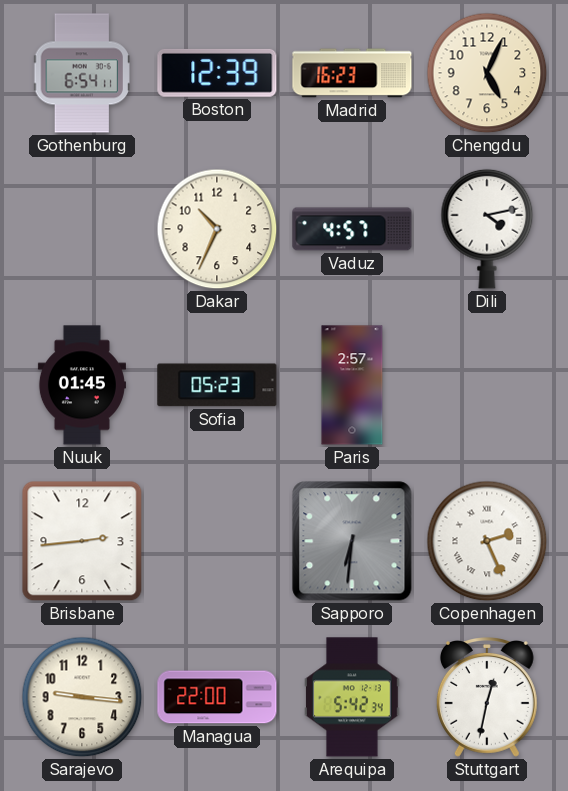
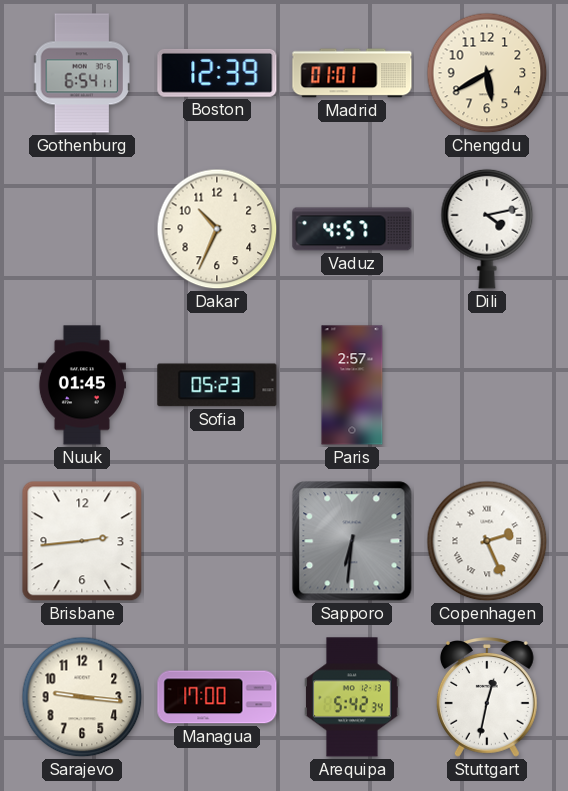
Madrid: 16:23 -> 01:01 (352, 73)
Chengdu: 5:04 -> 5:40 (487, 73)
Managua: 22:00 -> 17:00 (217, 697)
